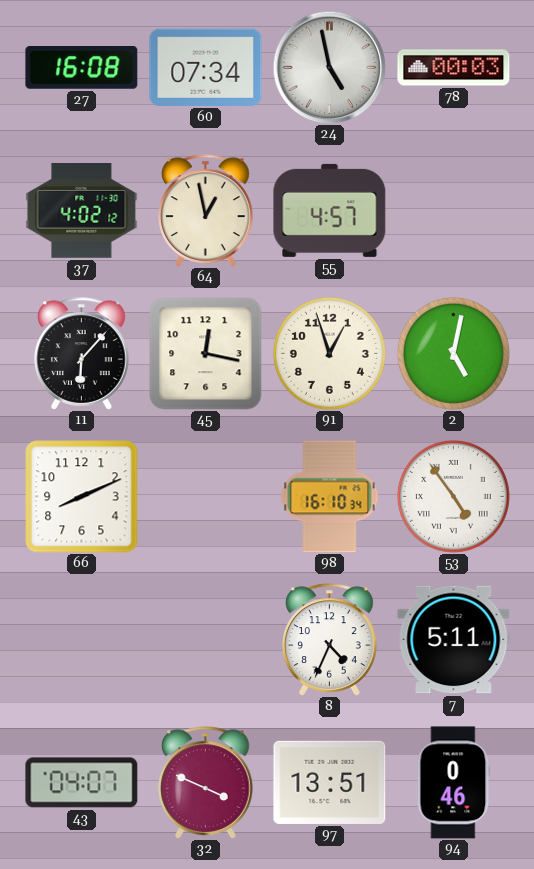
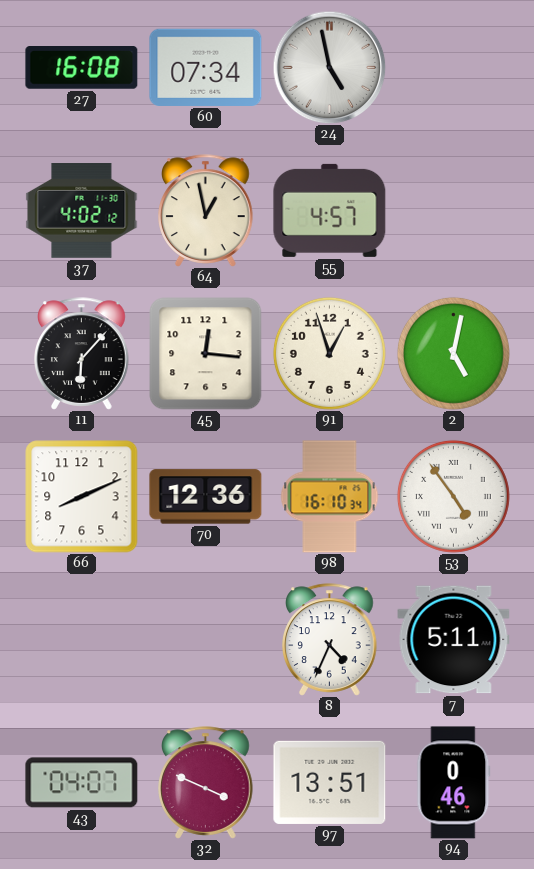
78: 00:03 -> none (454, 68)
45: 12:17 -> 12:16 (206, 354)
70: none -> 12:36 (206, 497)
